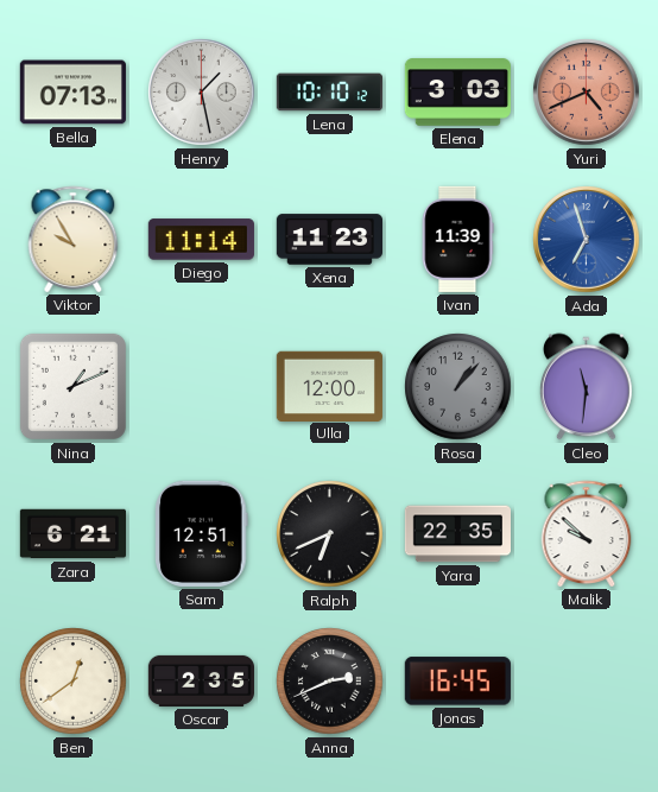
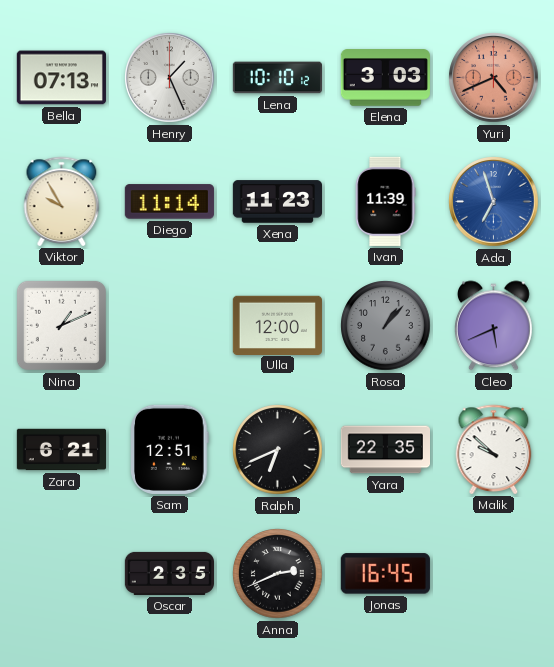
Henry: 1:28 -> 1:26 (170, 78)
Cleo: 11:31 -> 5:41 (493, 326)
Ben: 12:39 -> none (74, 682)
